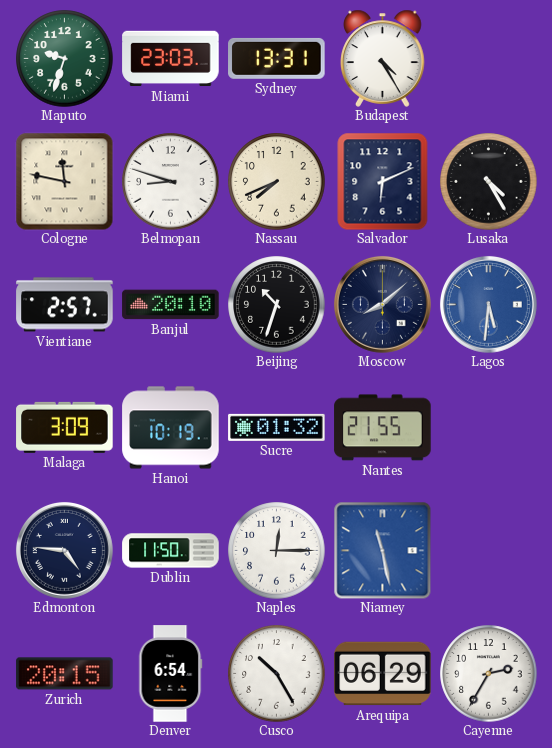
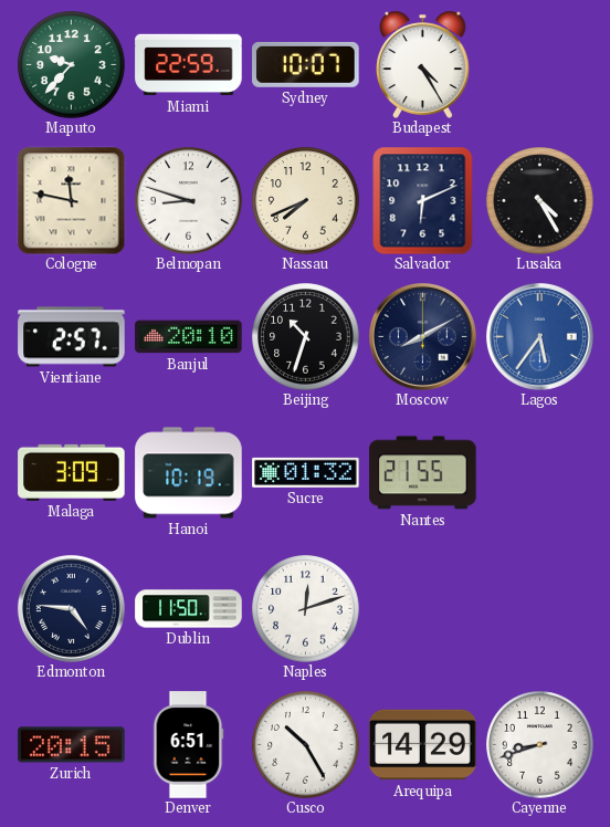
Maputo: 9:33 -> 9:37 (72, 65)
Miami: 23:03 -> 22:59 (189, 65)
Sydney: 13:31 -> 10:07 (306, 64)
Moscow: 8:08 -> 8:10 (422, 336)
Lagos: 5:31 -> 5:36 (539, 336)
Naples: 12:15 -> 12:12 (306, 609)
Niamey: 11:28 -> none (382, 550)
Denver: 6:54 -> 6:51 (189, 745)
Arequipa: 06:29 -> 14:29 (423, 745)
Cayenne: 2:35 -> 8:42 (540, 745)
